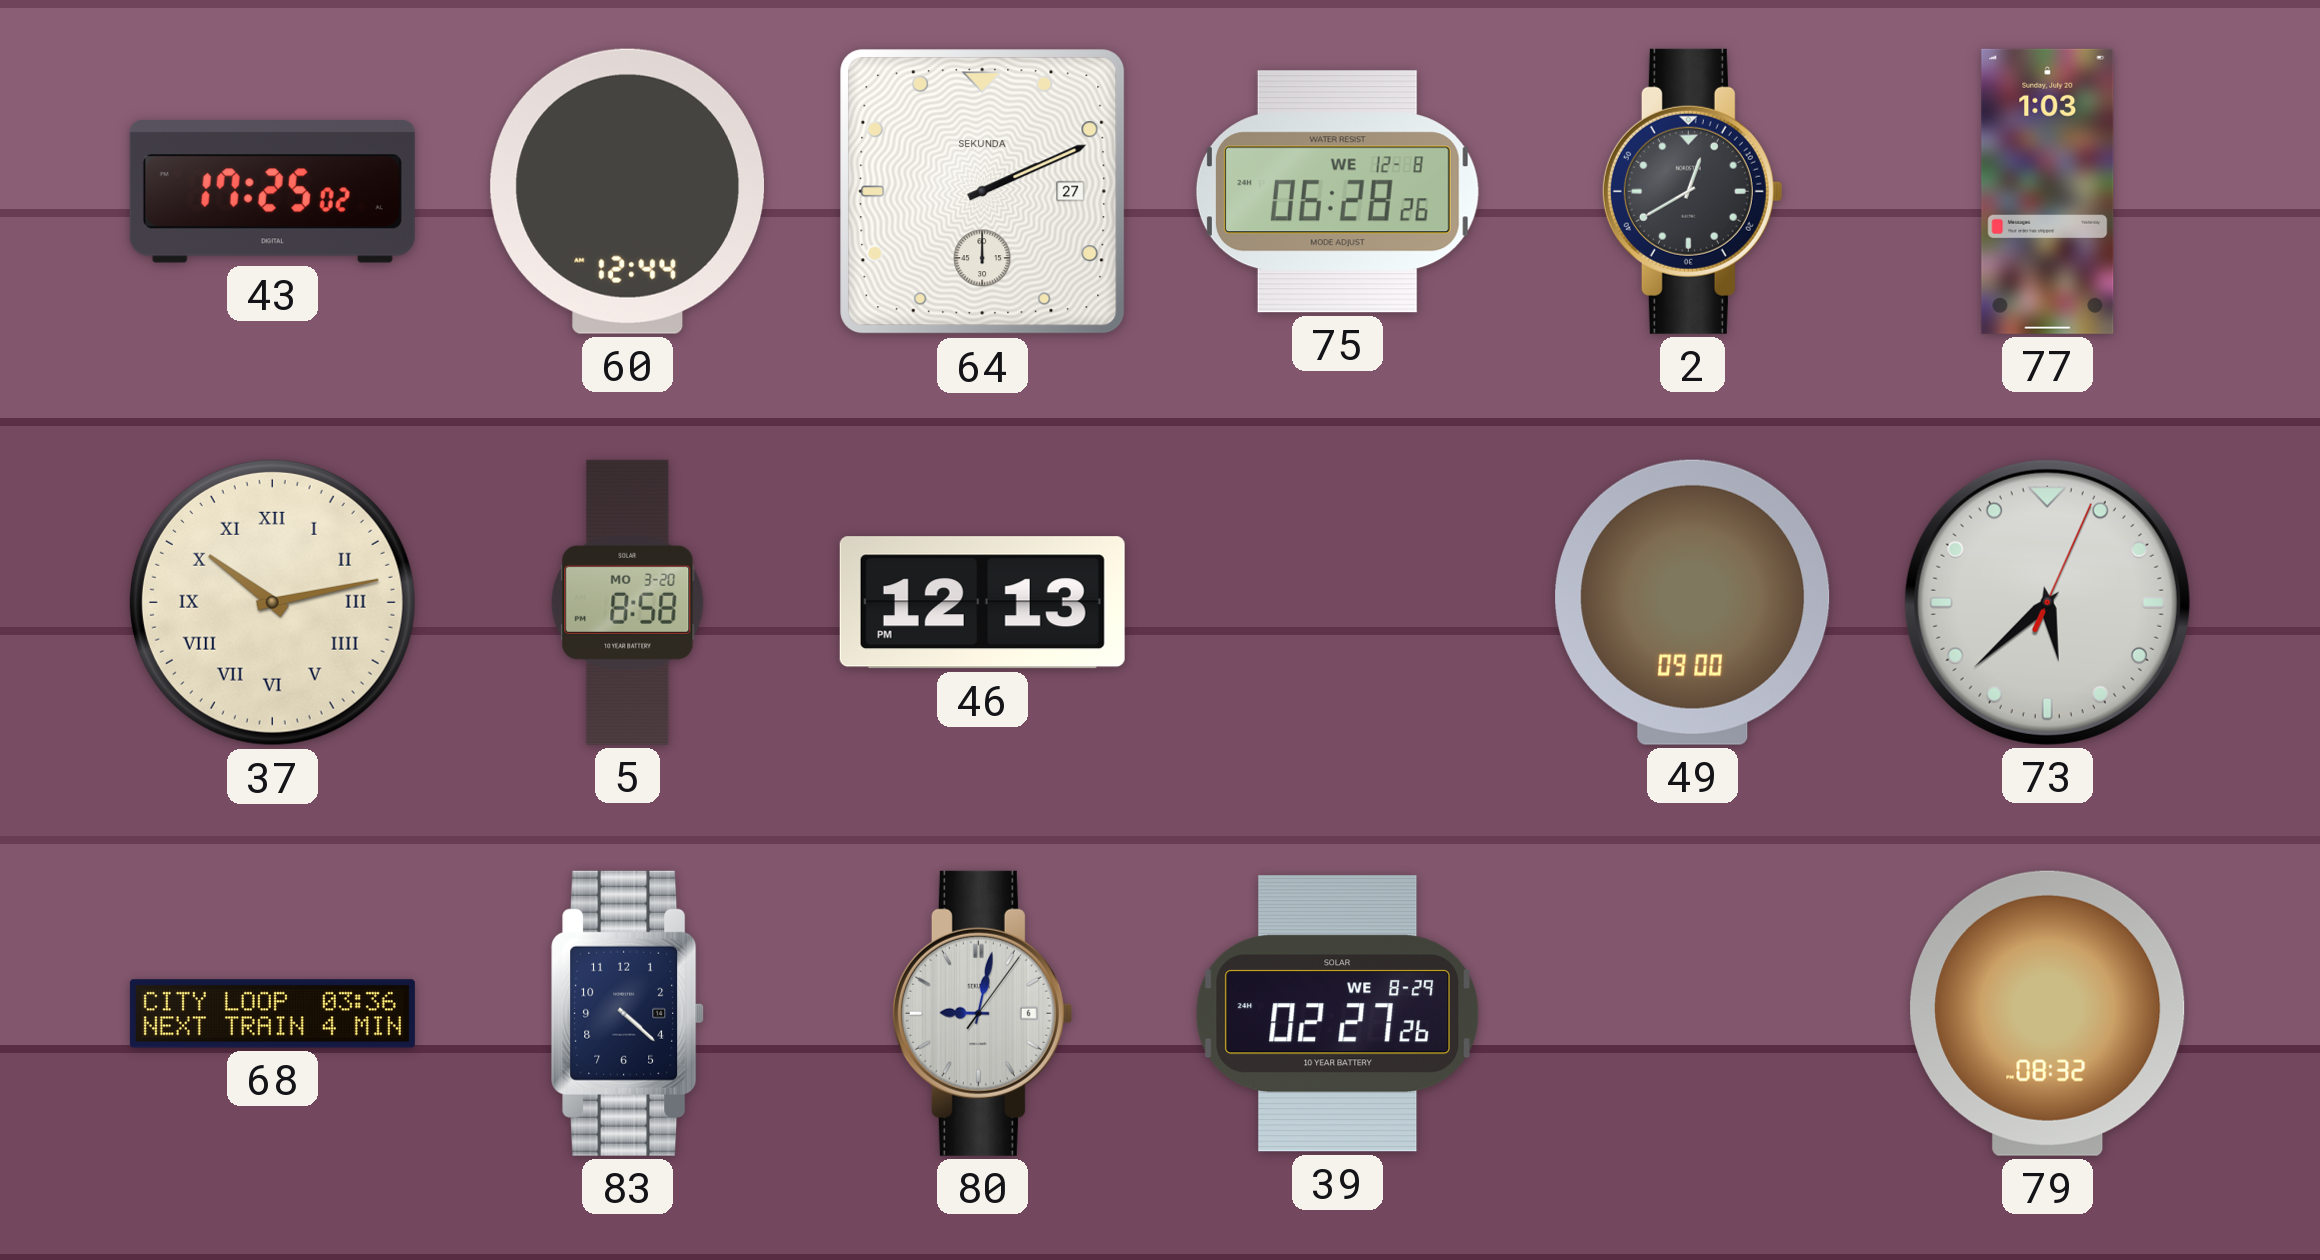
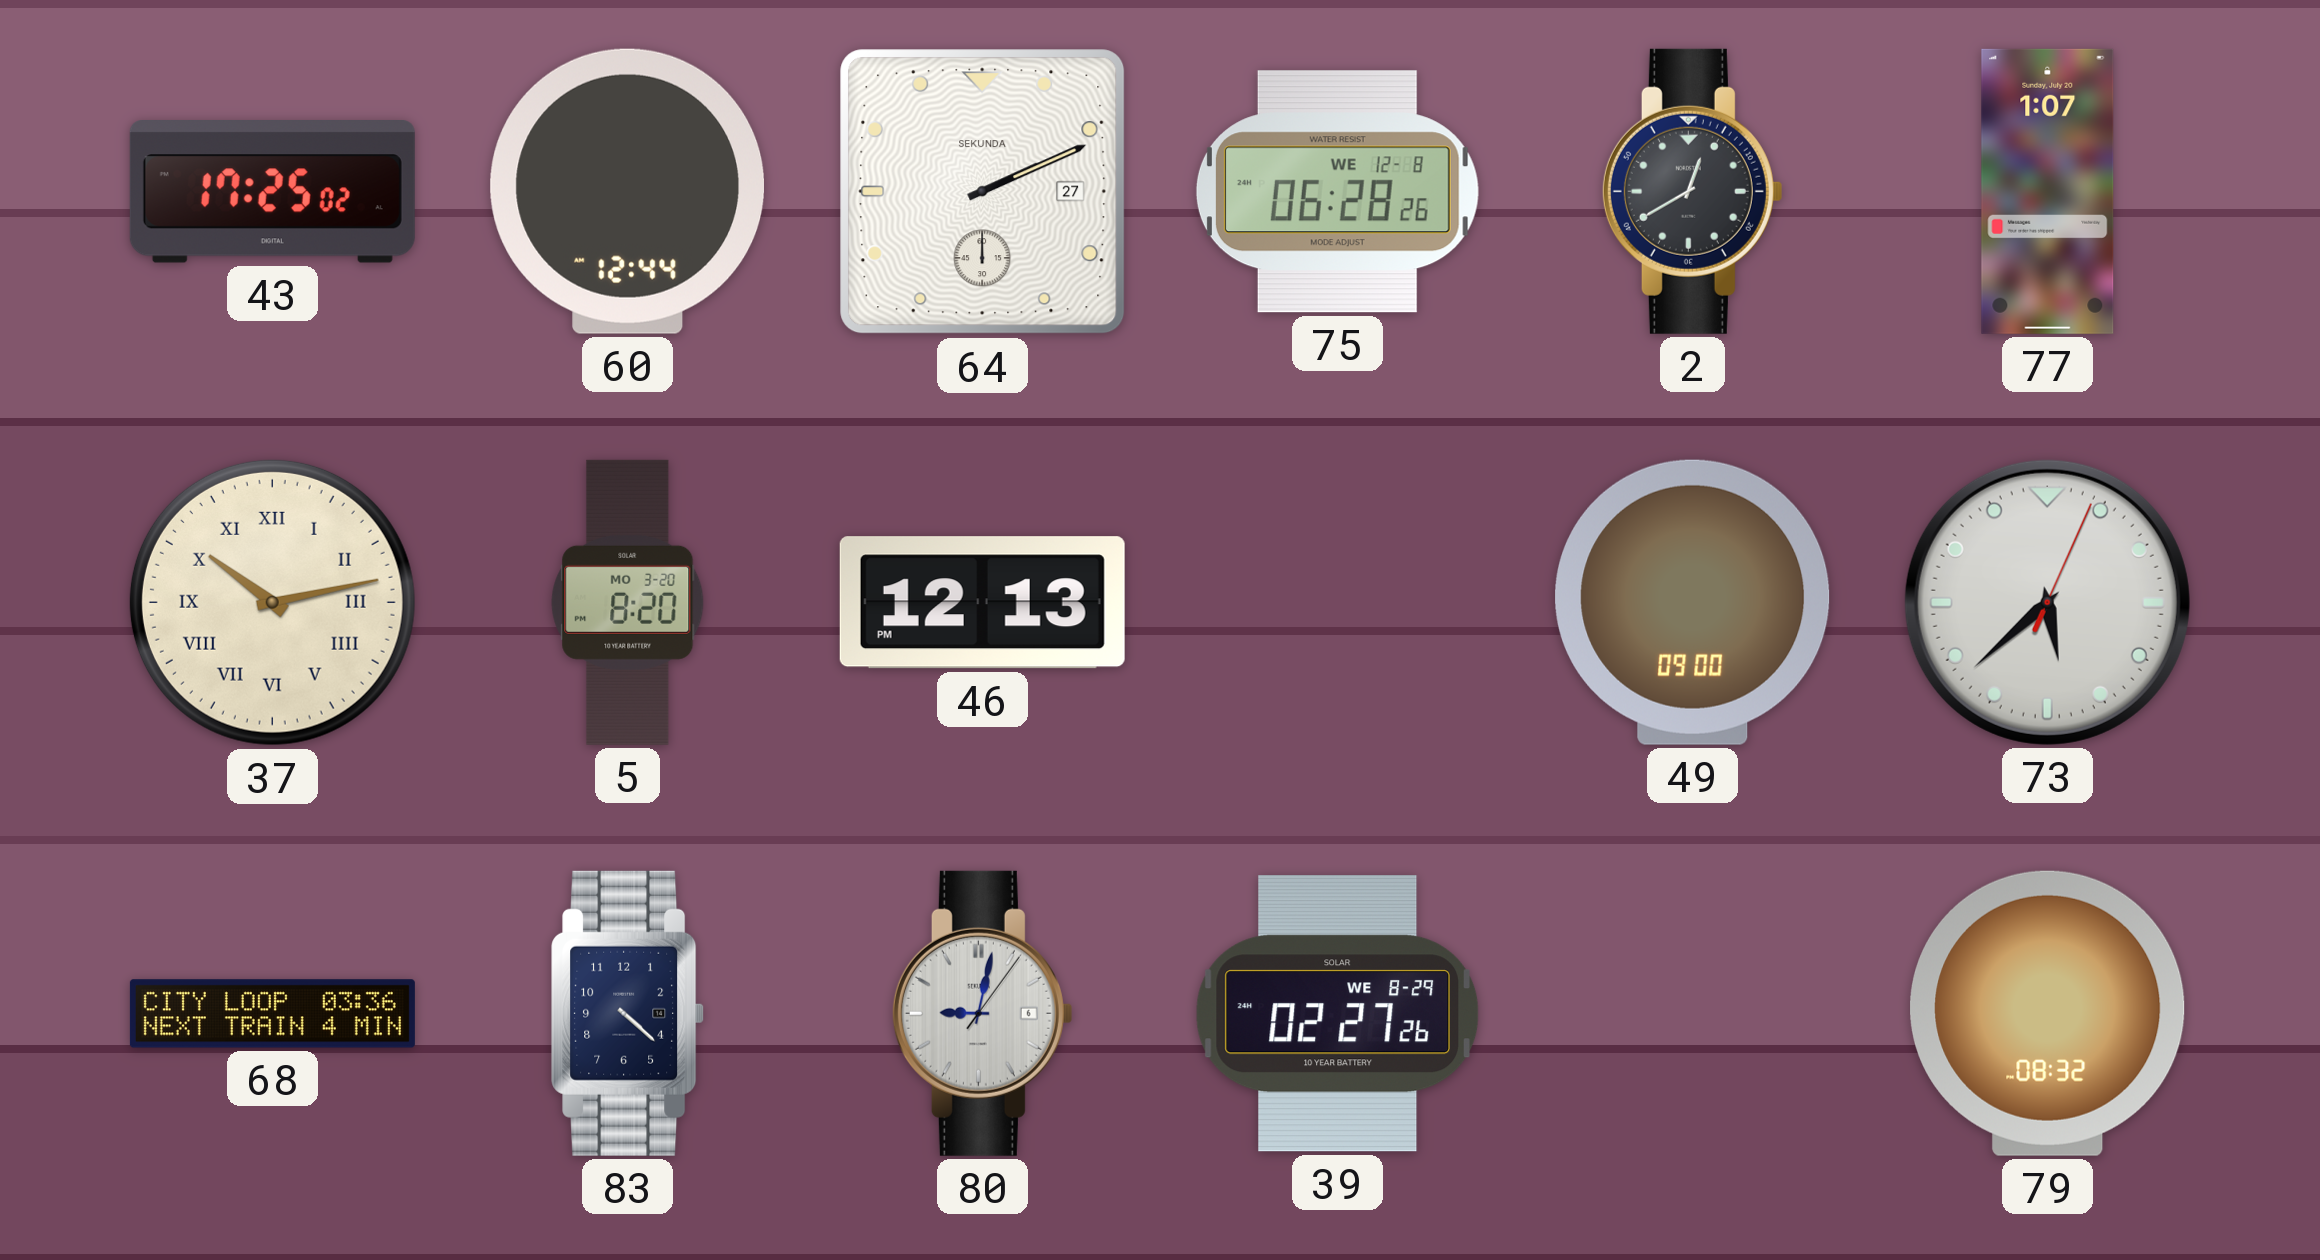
77: 1:03 -> 1:07 (2048, 191)
5: 8:58 -> 8:20 (628, 602)
